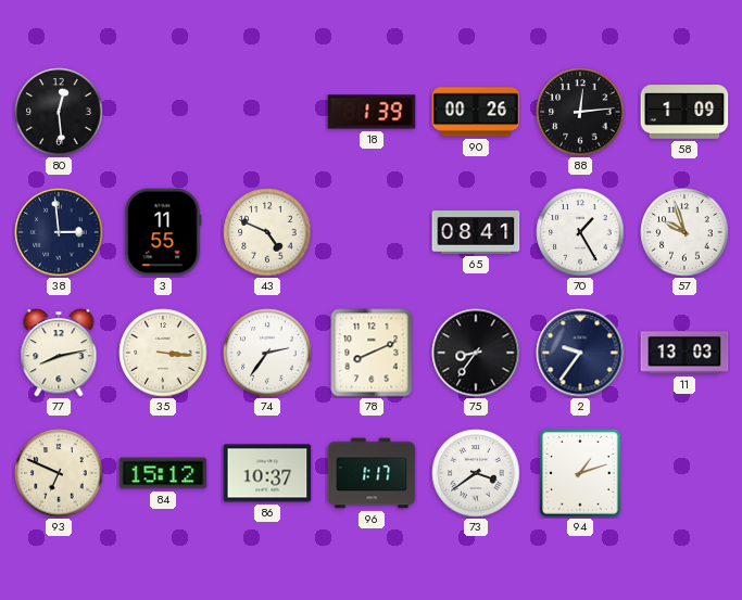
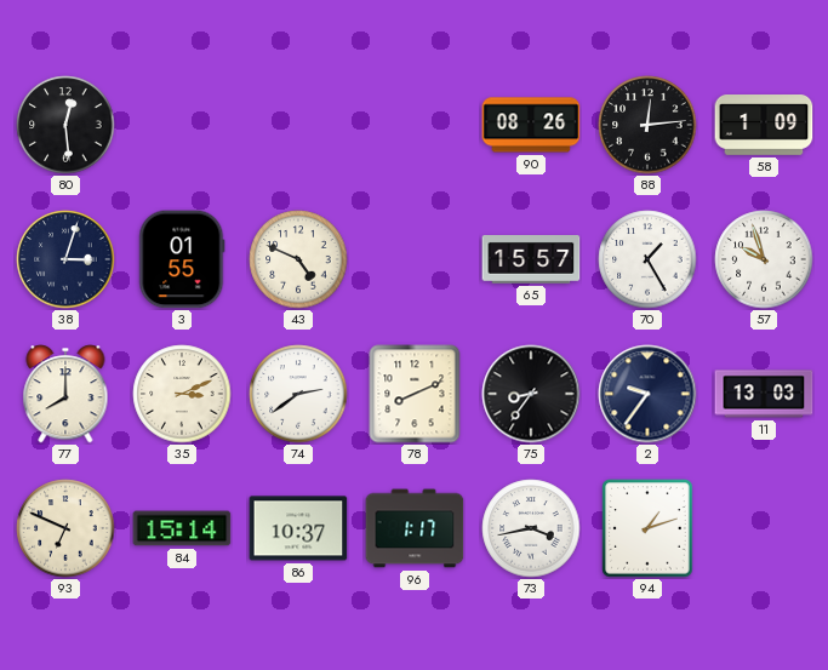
18: 1:39 -> none (372, 112)
90: 00:26 -> 08:26 (531, 125)
38: 2:59 -> 3:03 (65, 259)
3: 11:55 -> 01:55 (182, 259)
65: 08:41 -> 15:57 (531, 260)
77: 8:13 -> 8:00 (65, 394)
35: 3:16 -> 3:11 (182, 394)
74: 2:36 -> 2:39 (298, 394)
84: 15:12 -> 15:14 (182, 528)
73: 3:39 -> 3:43 (531, 528)
